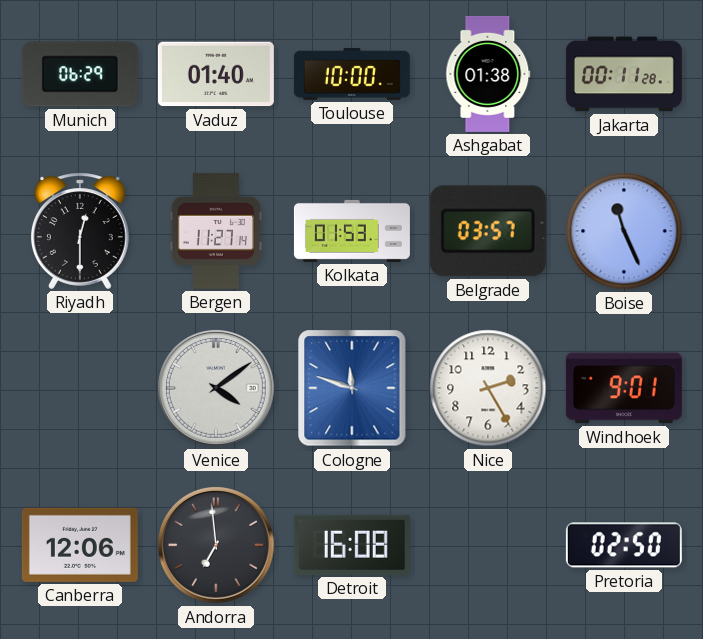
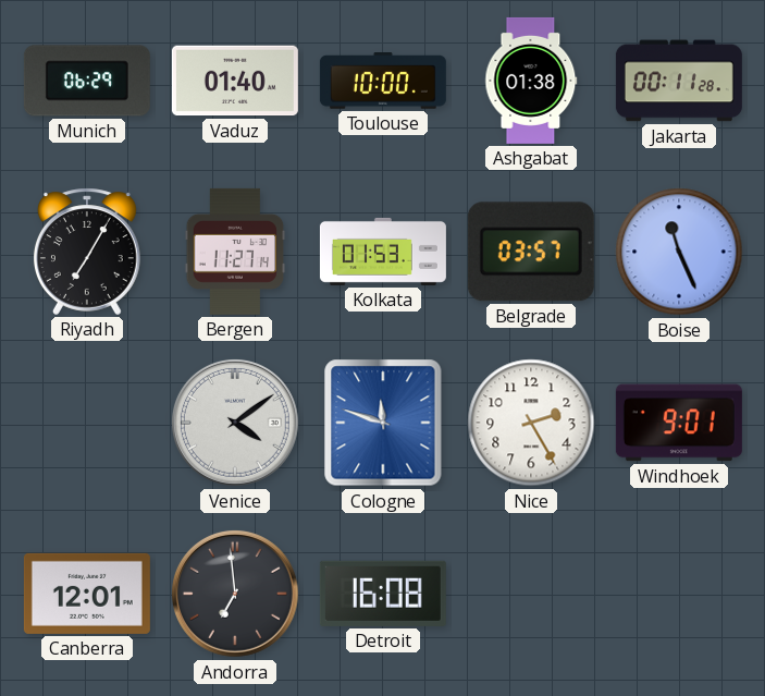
Riyadh: 12:30 -> 7:05 (87, 252)
Canberra: 12:06 -> 12:01 (87, 594)
Pretoria: 02:50 -> none (624, 545)
